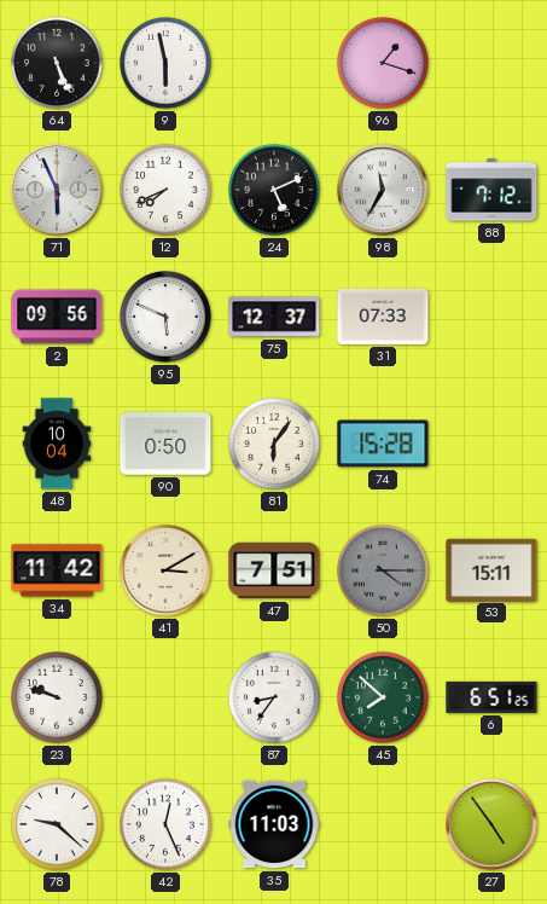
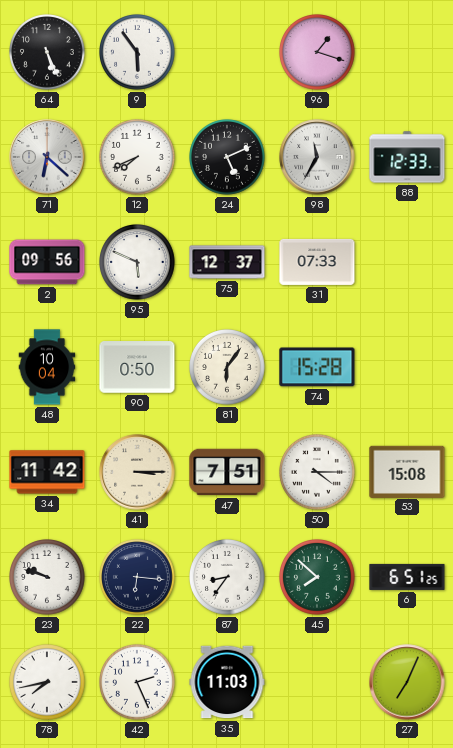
9: 5:58 -> 5:54 (138, 53)
71: 5:56 -> 6:22 (47, 157)
88: 7:12 -> 12:33 (407, 157)
41: 3:10 -> 3:15 (137, 472)
50 dial: grey -> white (318, 473)
53: 15:11 -> 15:08 (407, 471)
22: none -> 6:16 (138, 578)
78: 9:22 -> 7:43 (48, 683)
42: 12:26 -> 2:26 (138, 683)
27: 4:54 -> 7:04 (407, 682)
